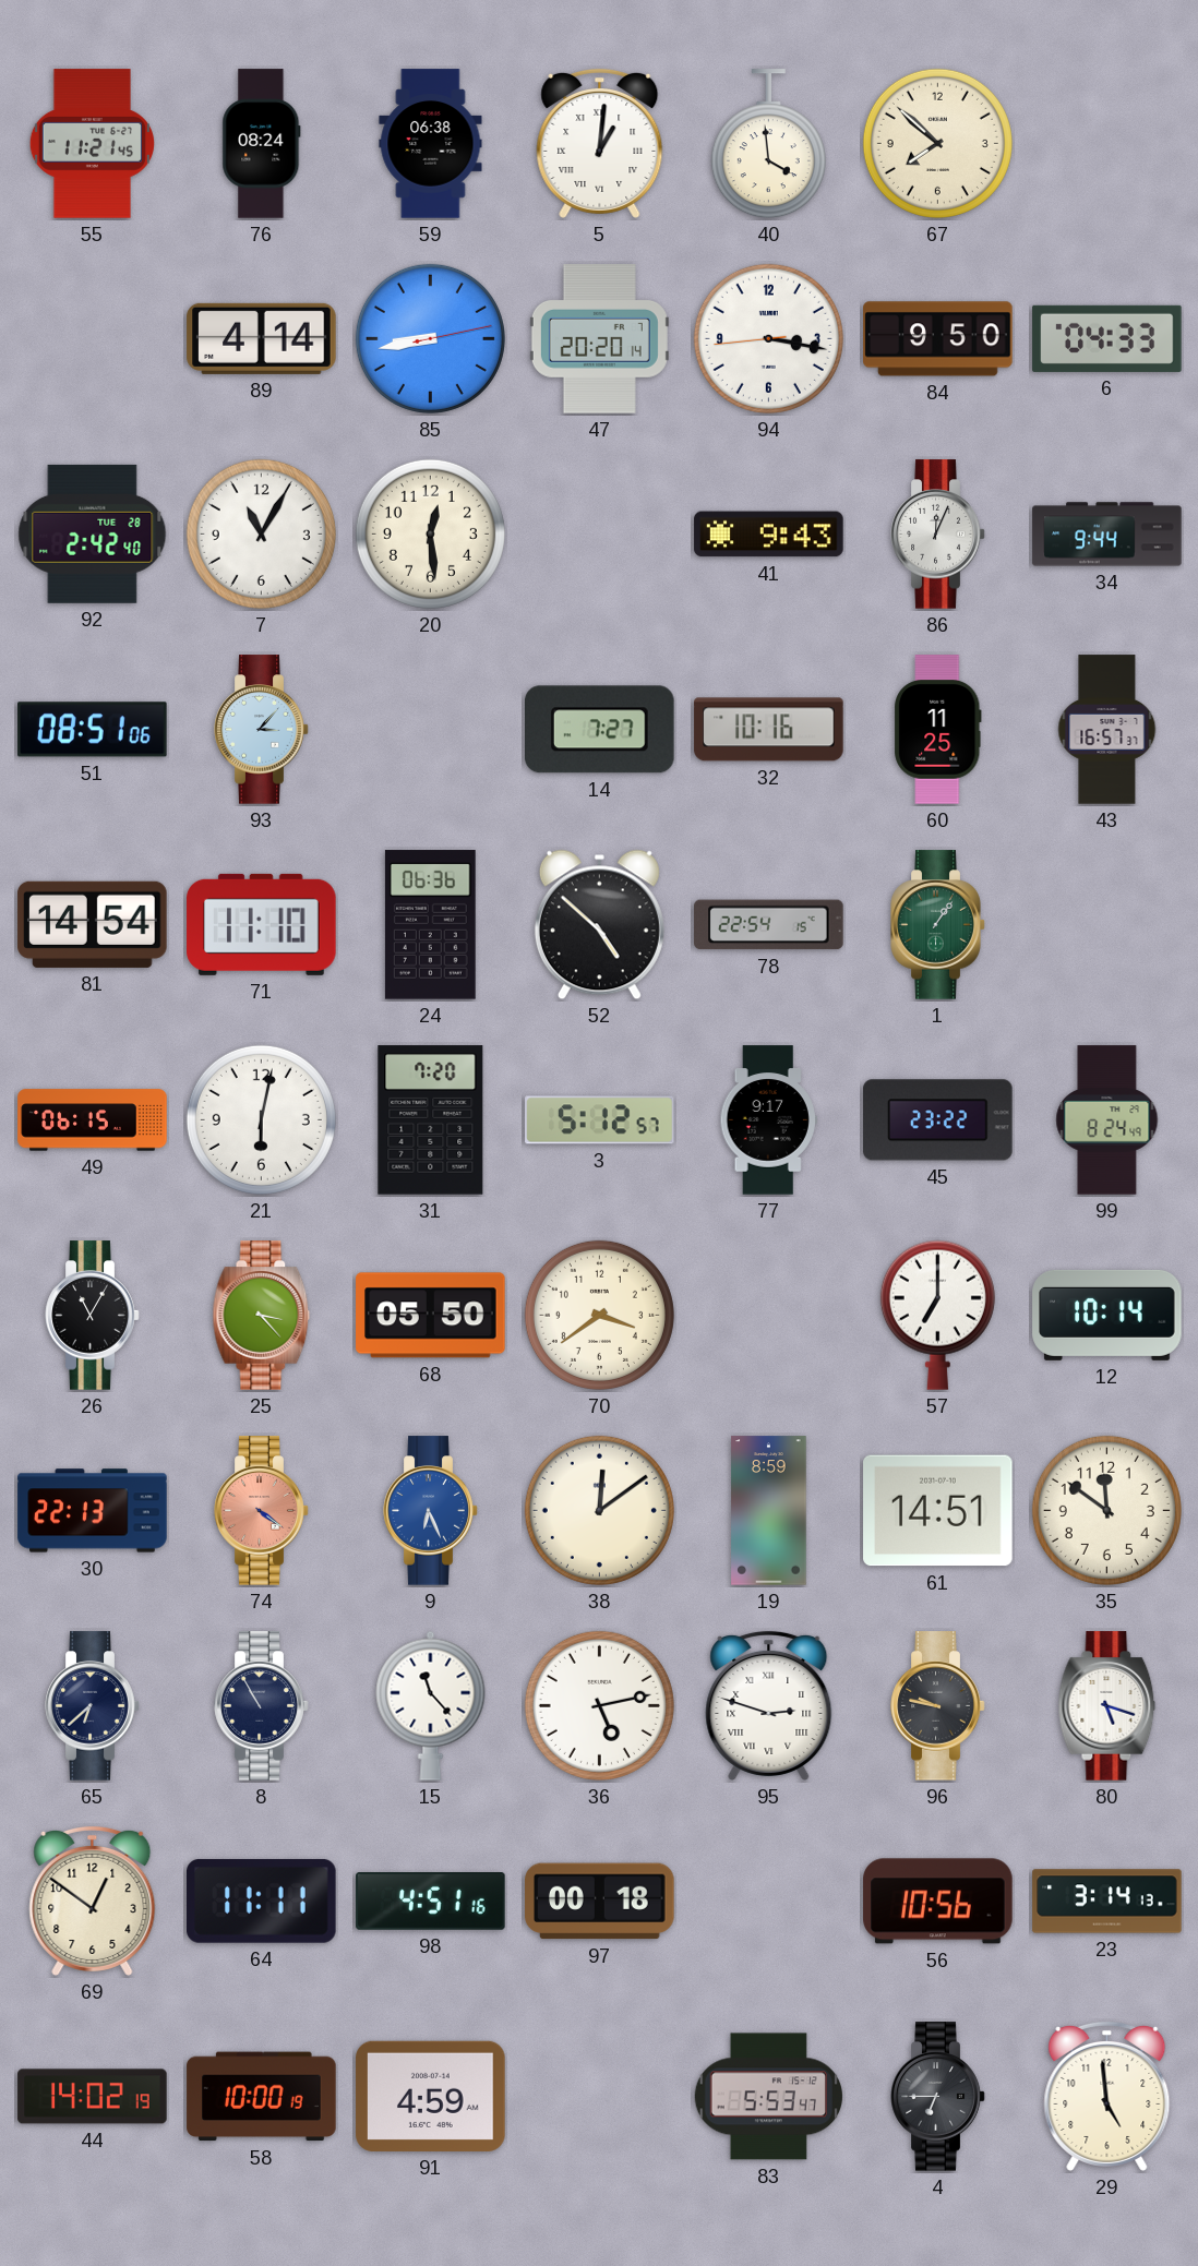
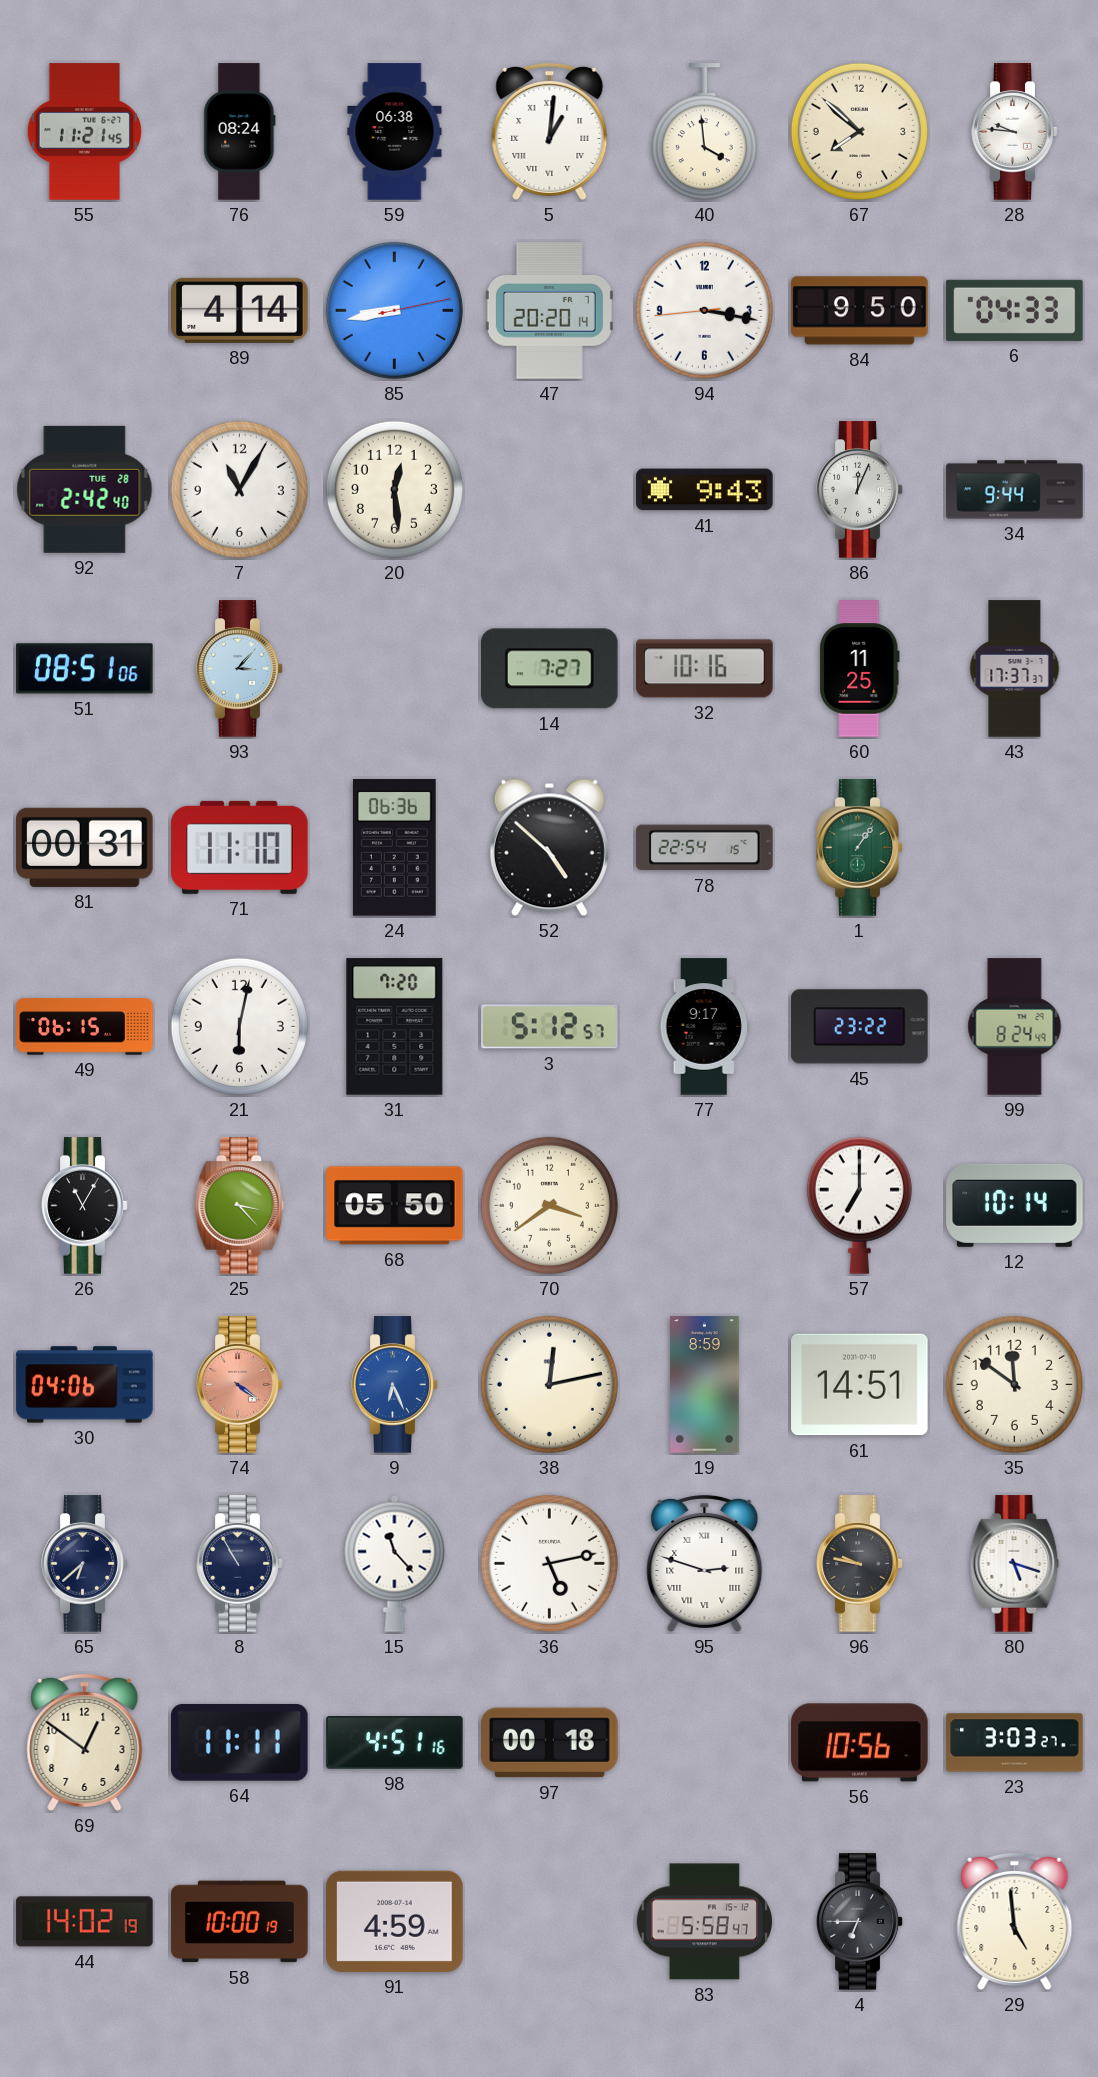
28: none -> 9:46 (1015, 132)
43: 16:57 -> 17:37 (1015, 669)
81: 14:54 -> 00:31 (85, 847)
30: 22:13 -> 04:06 (85, 1385)
38: 12:09 -> 12:13 (549, 1384)
23: 3:14 -> 3:03 (1015, 1743)
83: 5:53 -> 5:58 (704, 1922)
